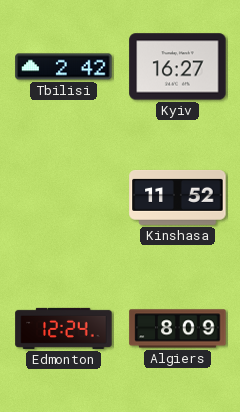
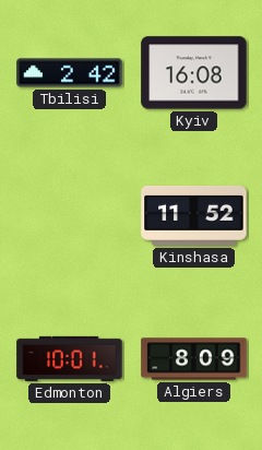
Kyiv: 16:27 -> 16:08 (194, 73)
Edmonton: 12:24 -> 10:01 (70, 358)
